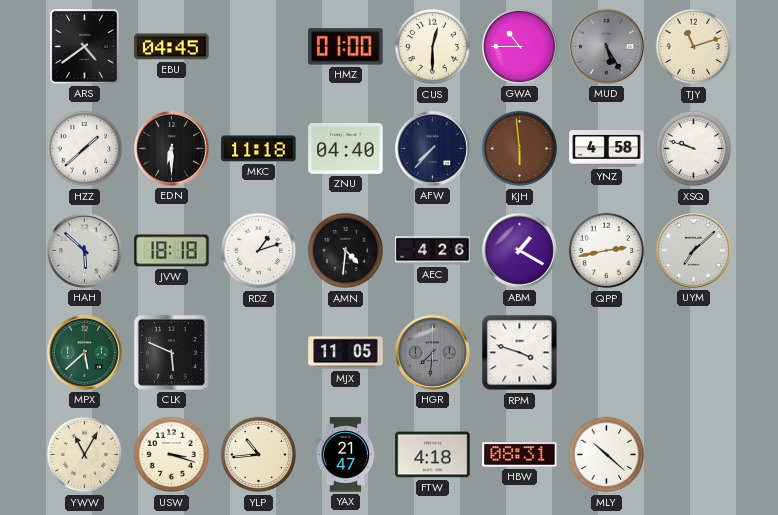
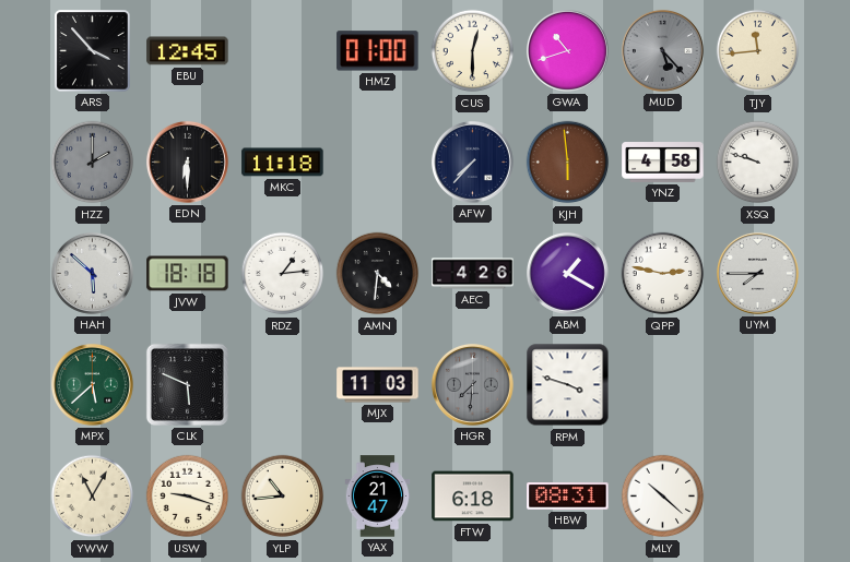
ARS: 4:39 -> 3:53 (93, 51)
EBU: 04:45 -> 12:45 (188, 51)
GWA: 10:45 -> 10:42 (567, 50)
MUD: 5:25 -> 5:23 (662, 50)
TJY: 11:12 -> 11:44 (758, 51)
HZZ: 1:38 -> 2:00 (93, 163)
HZZ dial: white -> grey (93, 163)
ZNU: 04:40 -> none (346, 149)
RDZ: 1:12 -> 1:14 (283, 274)
QPP: 2:43 -> 2:47 (663, 274)
UYM: 7:08 -> 7:45 (757, 273)
MJX: 11:05 -> 11:03 (378, 385)
USW: 3:18 -> 9:18 (188, 497)
FTW: 4:18 -> 6:18 (473, 497)
